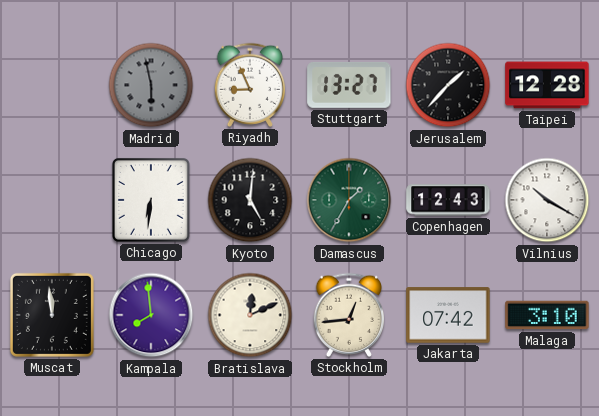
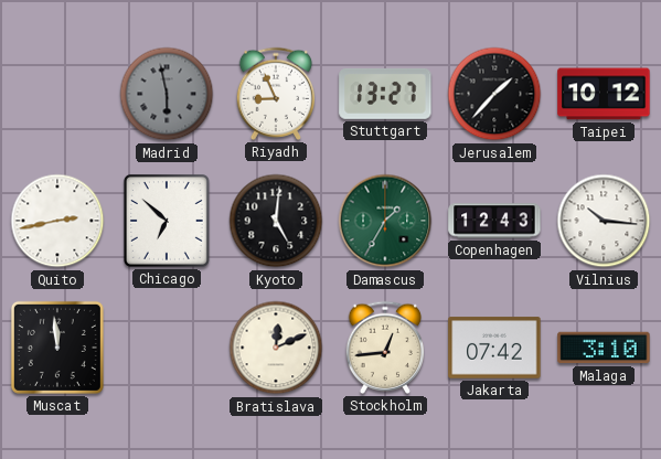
Taipei: 12:28 -> 10:12 (604, 94)
Quito: none -> 2:43 (57, 221)
Chicago: 6:31 -> 6:52 (167, 221)
Vilnius: 10:20 -> 10:16 (604, 221)
Kampala: 7:59 -> none (151, 315)
